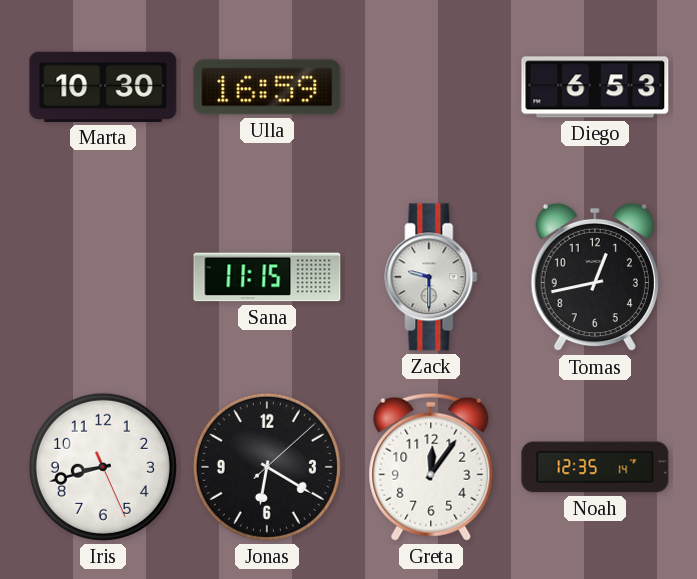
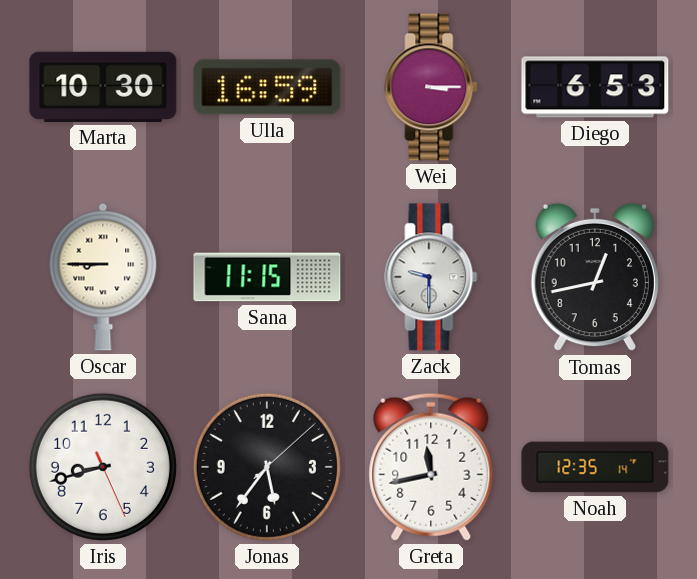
Wei: none -> 3:15 (431, 87)
Oscar: none -> 8:45 (103, 277)
Jonas: 6:20 -> 5:36 (267, 467)
Greta: 12:06 -> 11:43 (431, 467)
